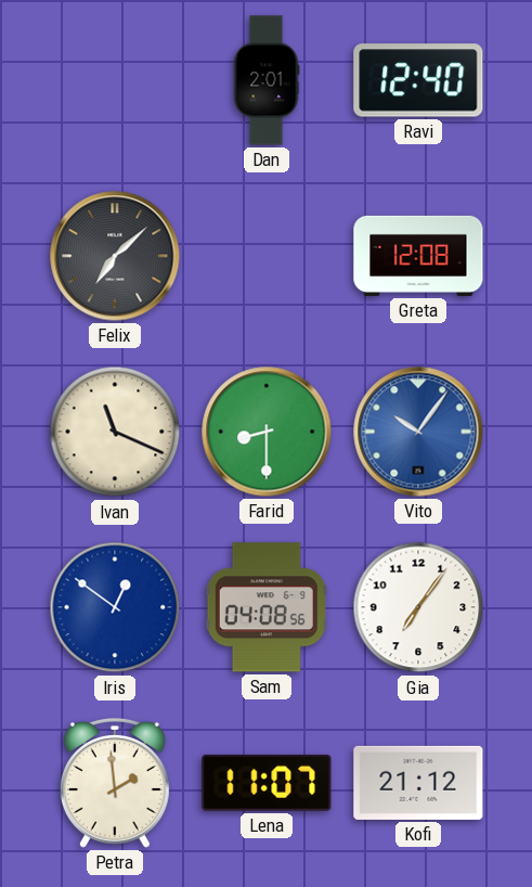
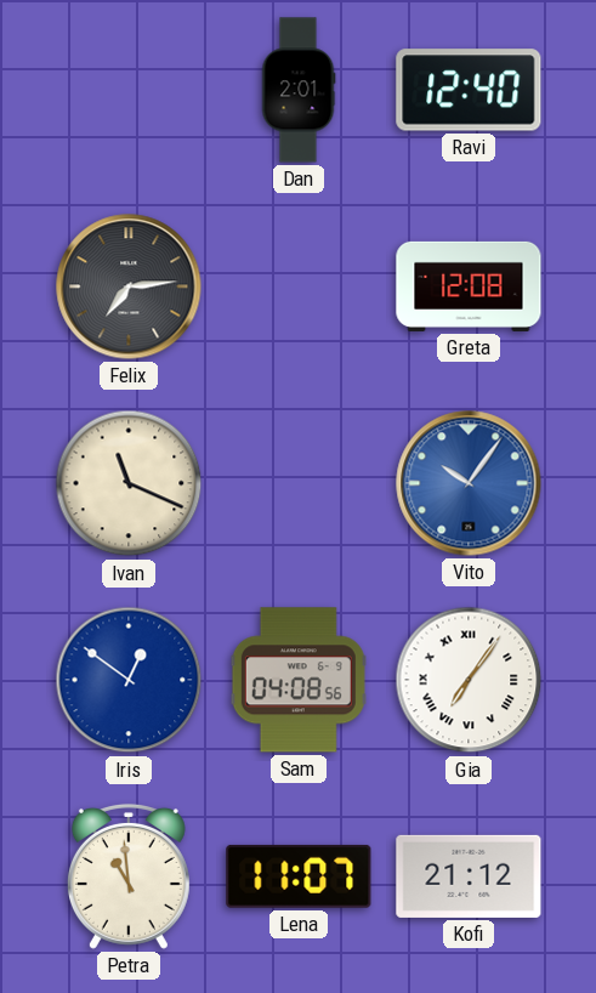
Felix: 7:08 -> 7:14 (129, 286)
Farid: 8:30 -> none (267, 432)
Gia numerals: Arabic -> Roman (469, 680)
Petra: 1:59 -> 10:59 (129, 876)
